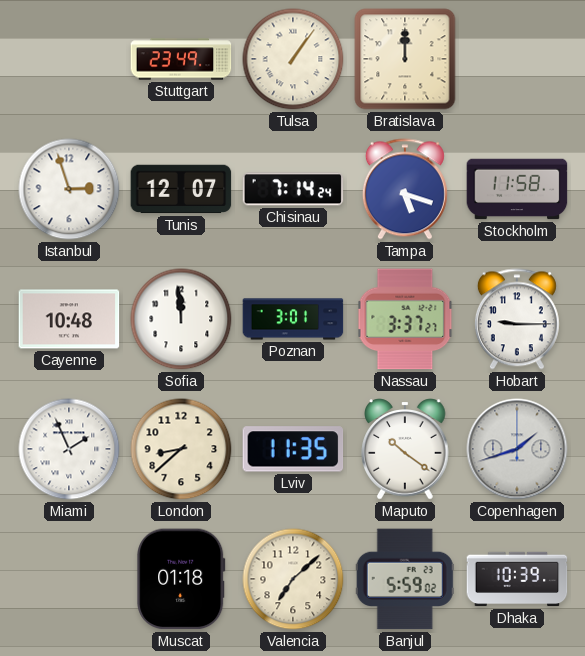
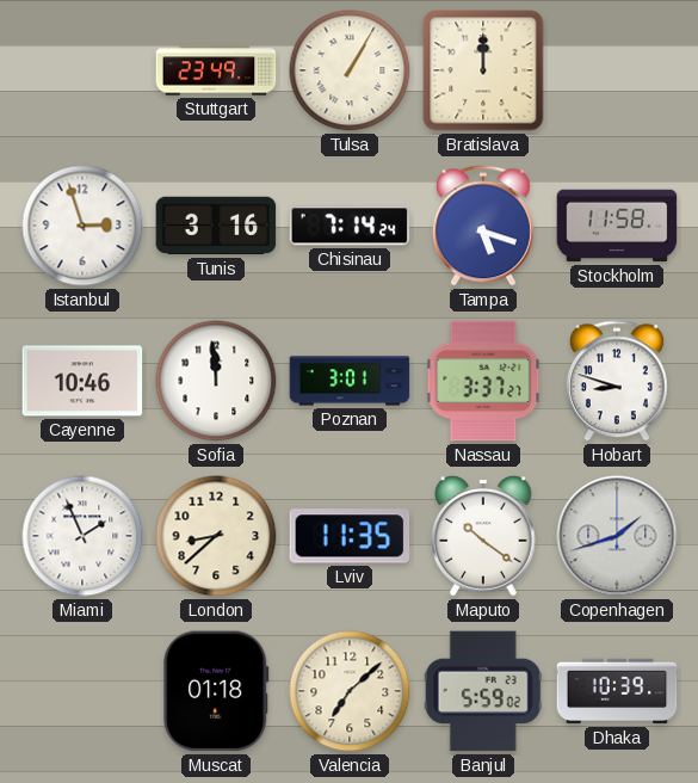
Tulsa: 1:06 -> 1:05 (350, 70)
Tunis: 12:07 -> 3:16 (216, 226)
Cayenne: 10:48 -> 10:46 (82, 381)
Hobart: 9:15 -> 8:48 (617, 381)
